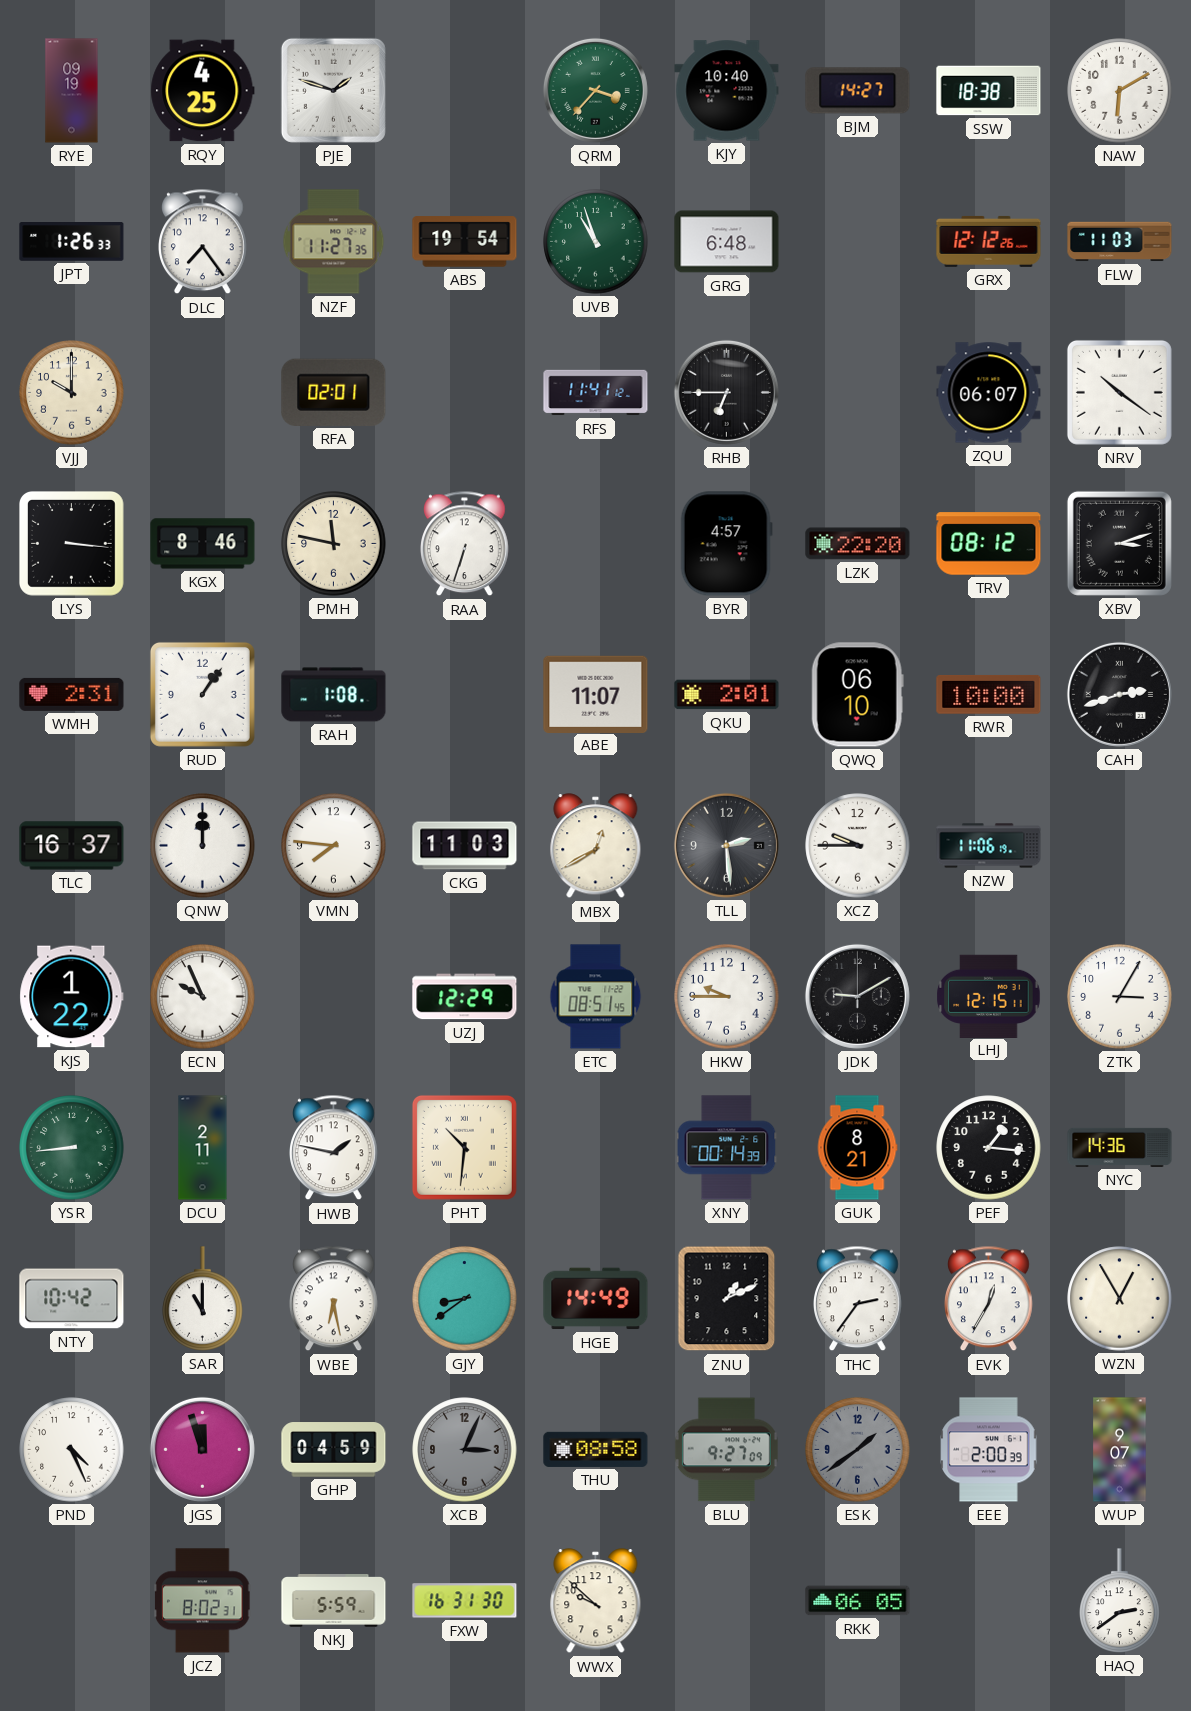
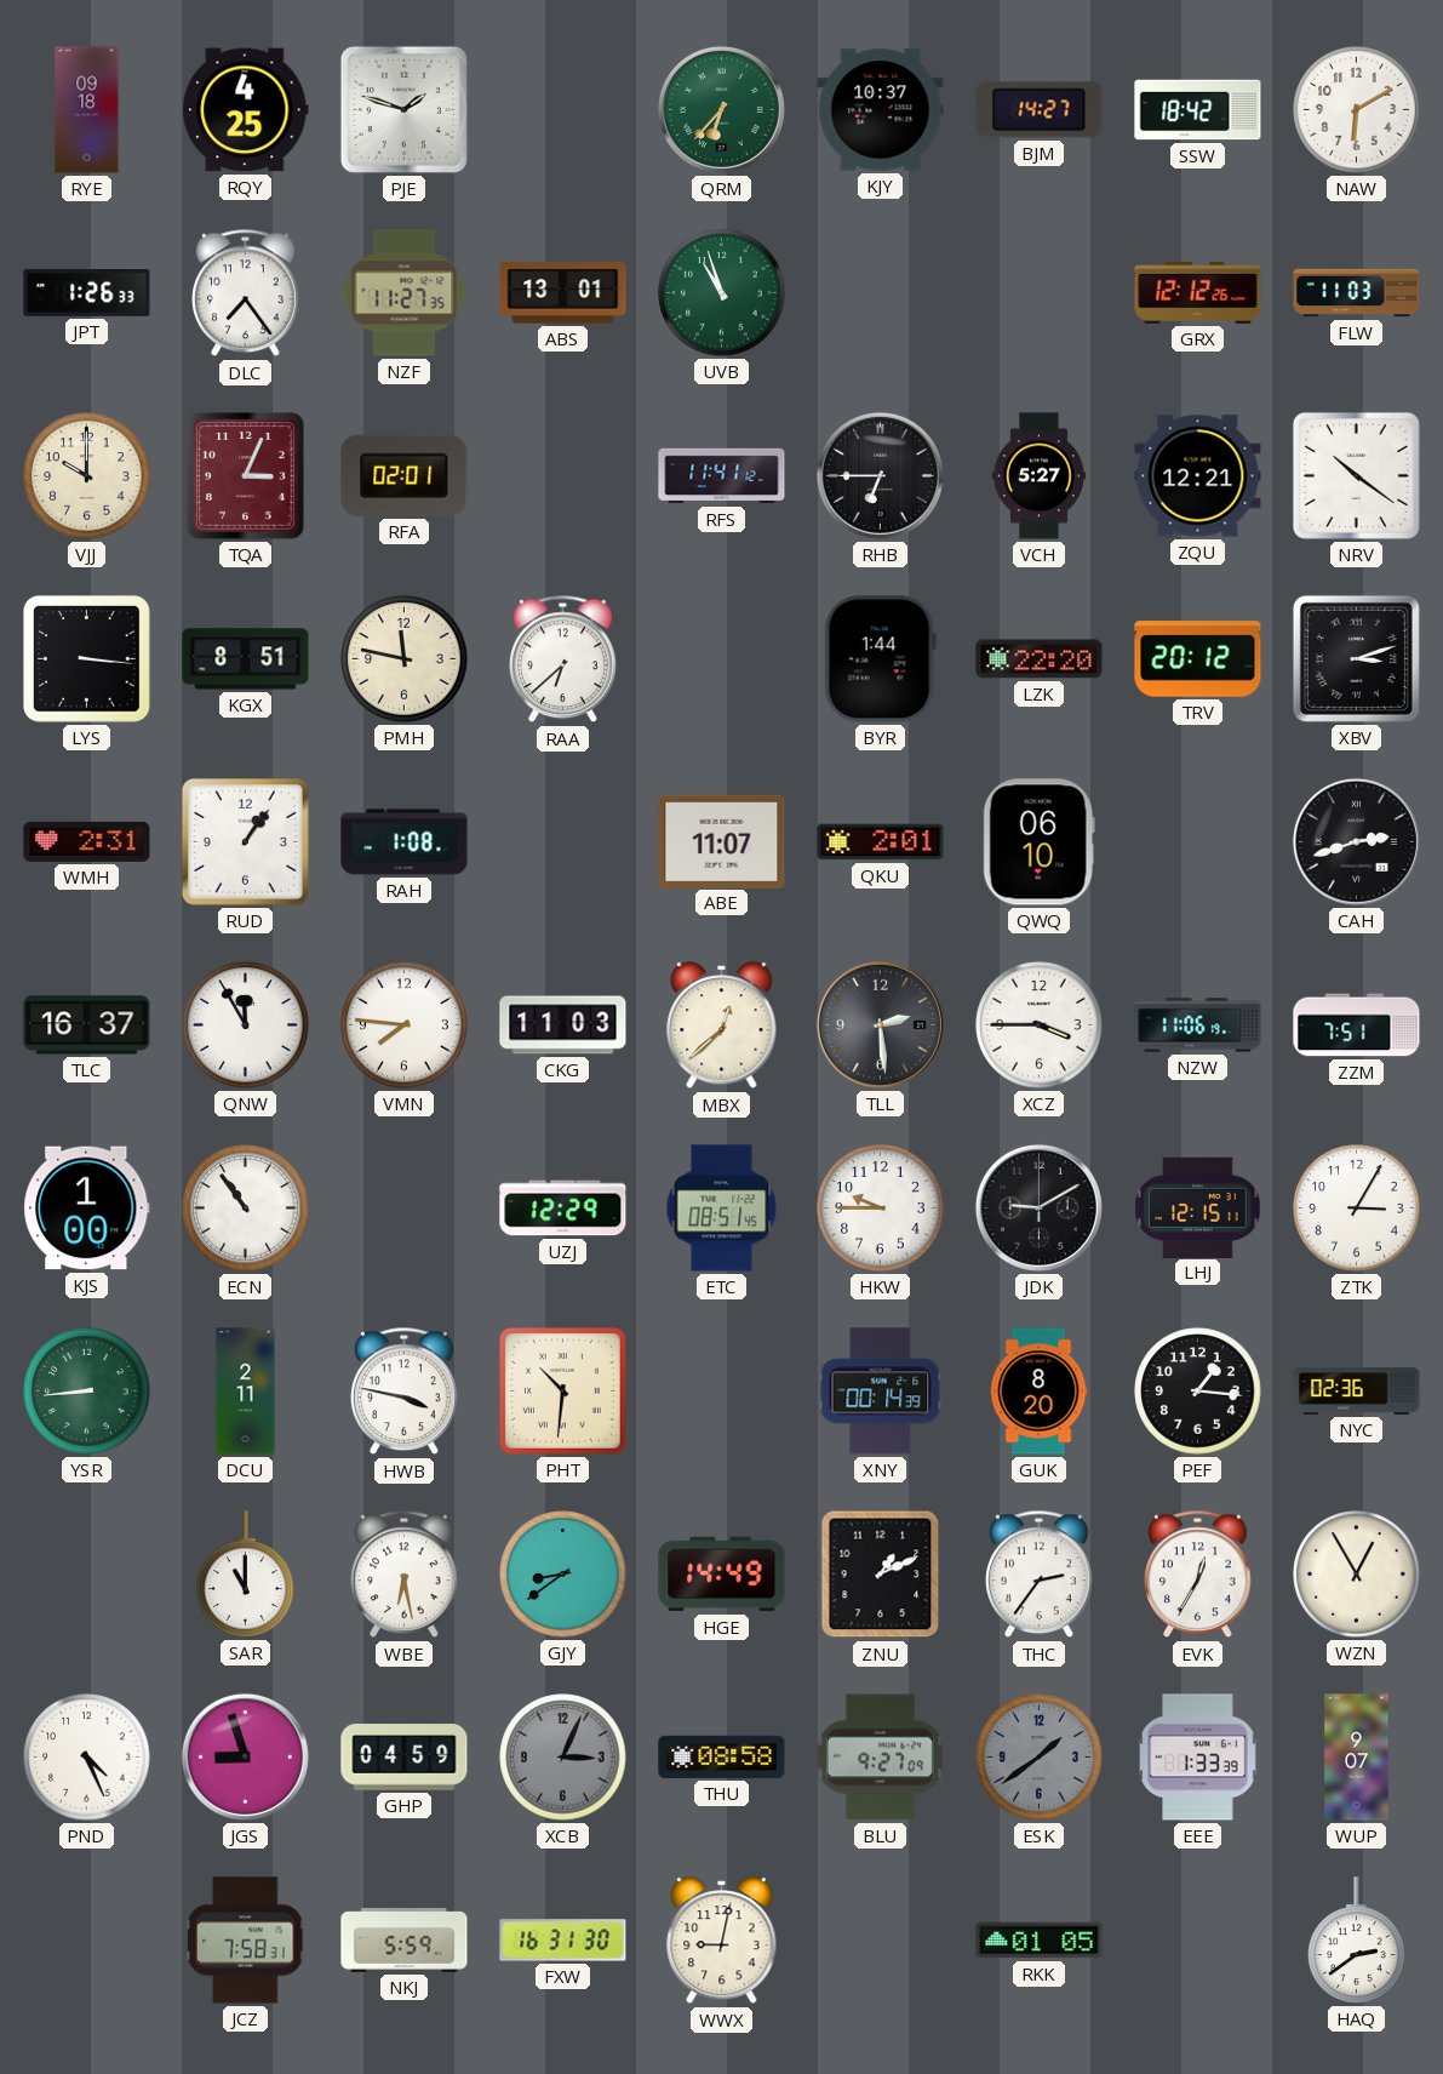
RYE: 09:19 -> 09:18 (87, 110)
QRM: 3:37 -> 6:37 (721, 109)
KJY: 10:40 -> 10:37 (881, 110)
SSW: 18:38 -> 18:42 (1198, 110)
ABS: 19:54 -> 13:01 (563, 293)
GRG: 6:48 -> none (727, 242)
TQA: none -> 3:04 (246, 476)
VCH: none -> 5:27 (1038, 476)
ZQU: 06:07 -> 12:21 (1198, 476)
KGX: 8:46 -> 8:51 (246, 659)
RAA: 6:33 -> 6:38 (563, 659)
BYR: 4:57 -> 1:44 (880, 659)
TRV: 08:12 -> 20:12 (1198, 659)
RWR: 10:00 -> none (989, 695)
QNW: 12:00 -> 11:55 (246, 1025)
MBX: 12:40 -> 12:38 (722, 1025)
XCZ: 9:45 -> 3:45 (1040, 1025)
ZZM: none -> 7:51 (1357, 1025)
KJS: 1:22 -> 1:00 (87, 1209)
ECN: 9:56 -> 10:54 (246, 1209)
HWB: 1:47 -> 3:47 (405, 1392)
GUK: 8:21 -> 8:20 (1038, 1392)
NYC: 14:36 -> 02:36 (1357, 1390)
NTY: 10:42 -> none (72, 1299)
JGS: 11:57 -> 8:57 (245, 1756)
EEE: 2:00 -> 1:33 (1198, 1758)
JCZ: 8:02 -> 7:58 (246, 1941)
WWX: 9:52 -> 9:02 (722, 1941)
RKK: 06:05 -> 01:05 (1040, 1941)
